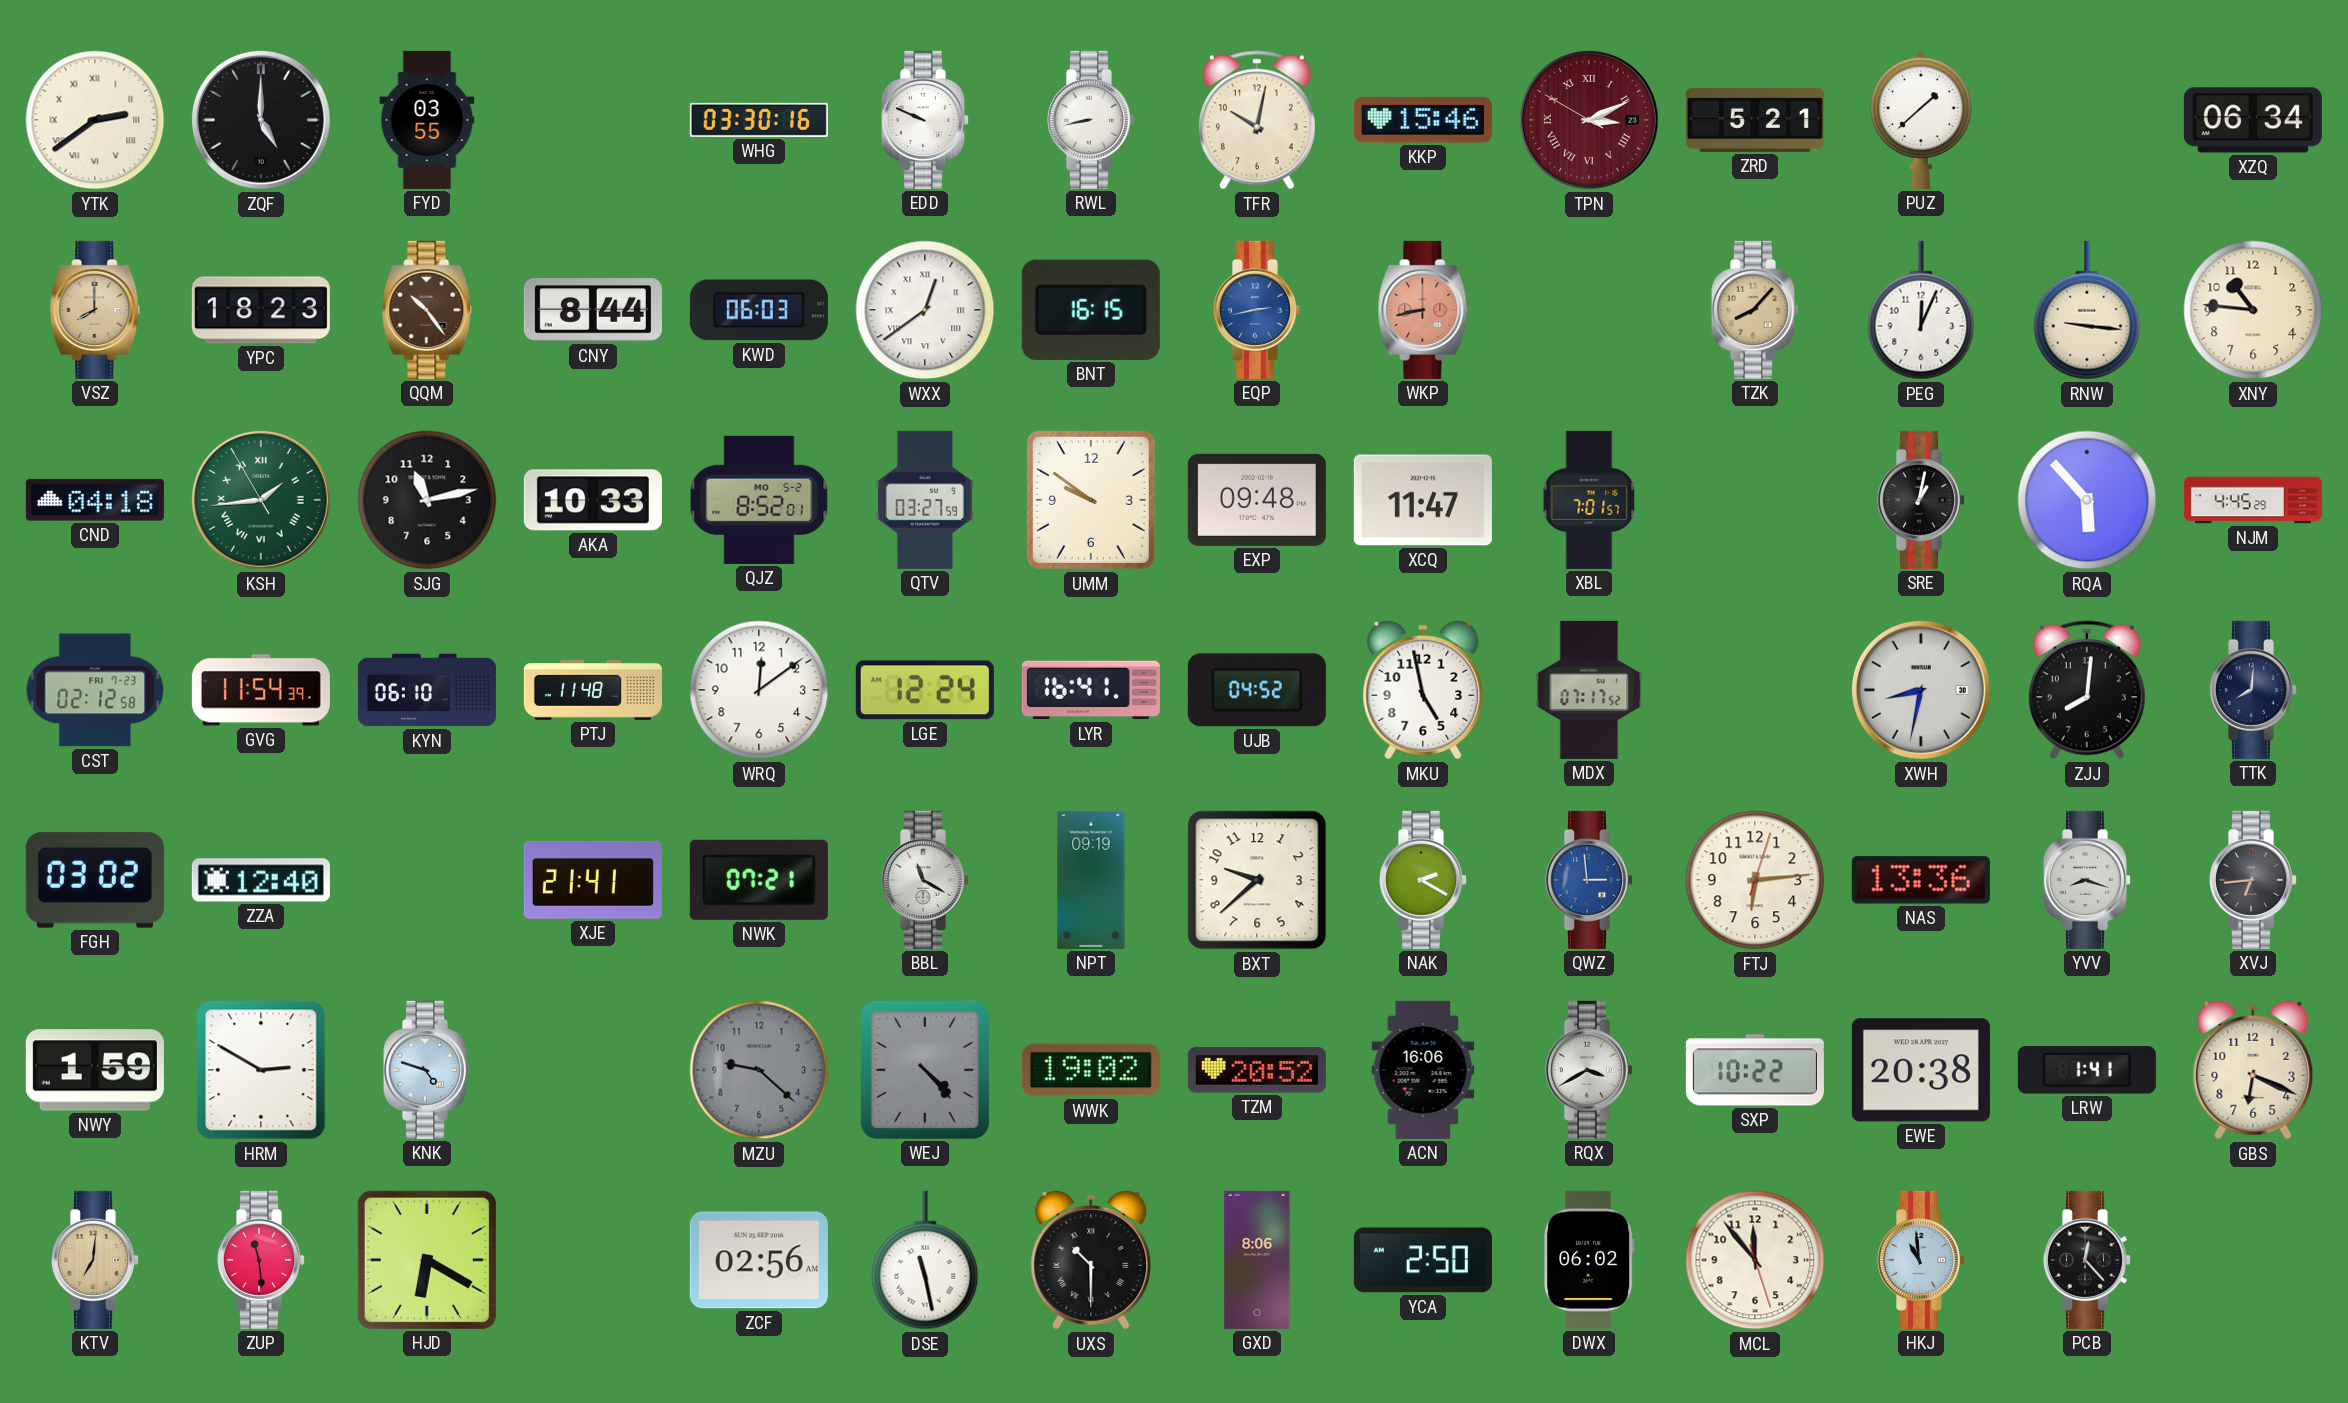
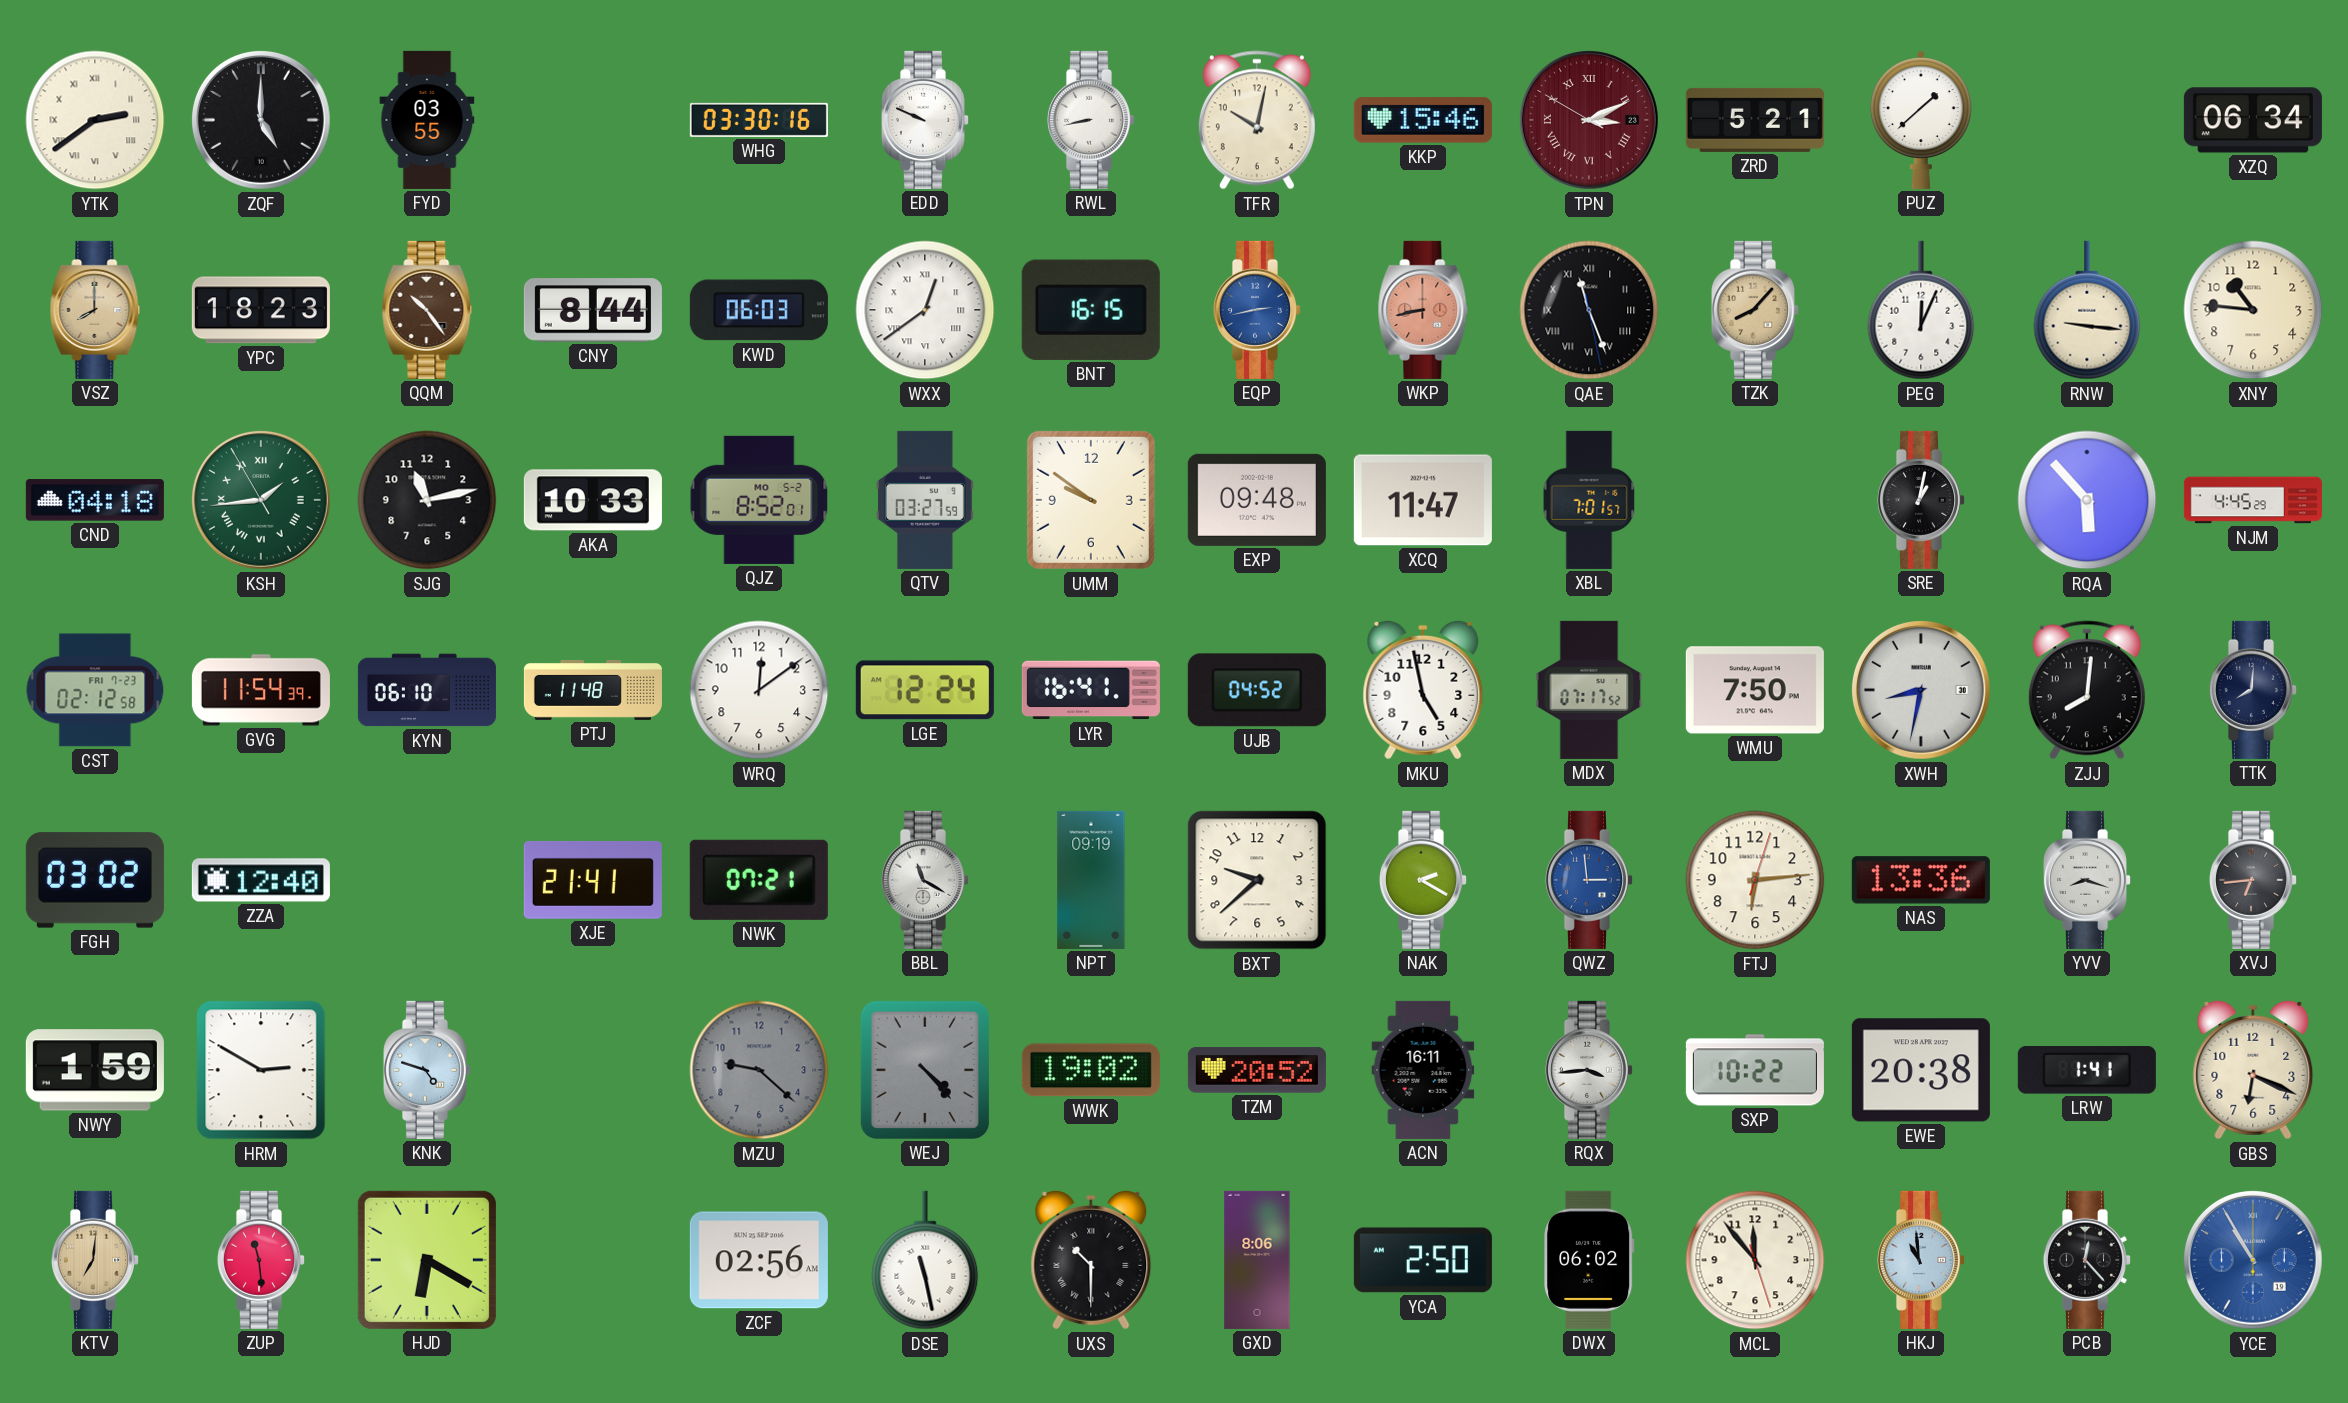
QAE: none -> 11:26 (1589, 310)
WMU: none -> 7:50 (1755, 690)
ACN: 16:06 -> 16:11 (1423, 1070)
RQX: 3:40 -> 3:44 (1588, 1070)
YCE: none -> 10:55 (2253, 1260)
